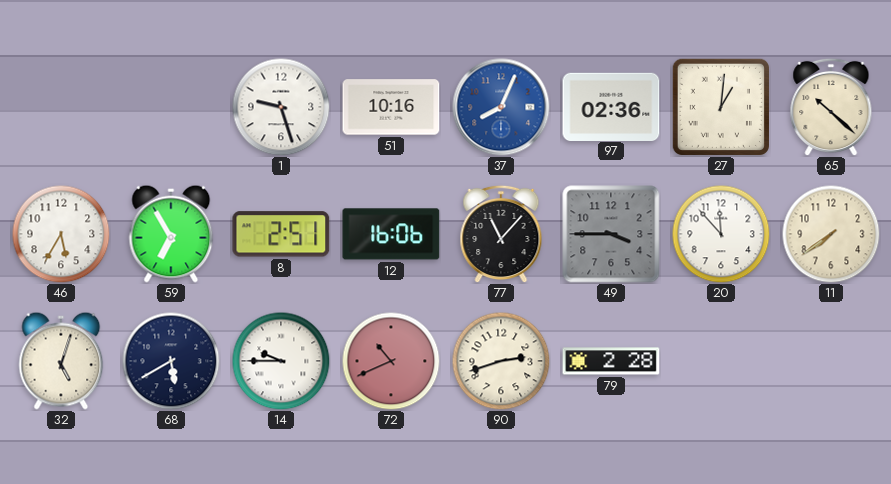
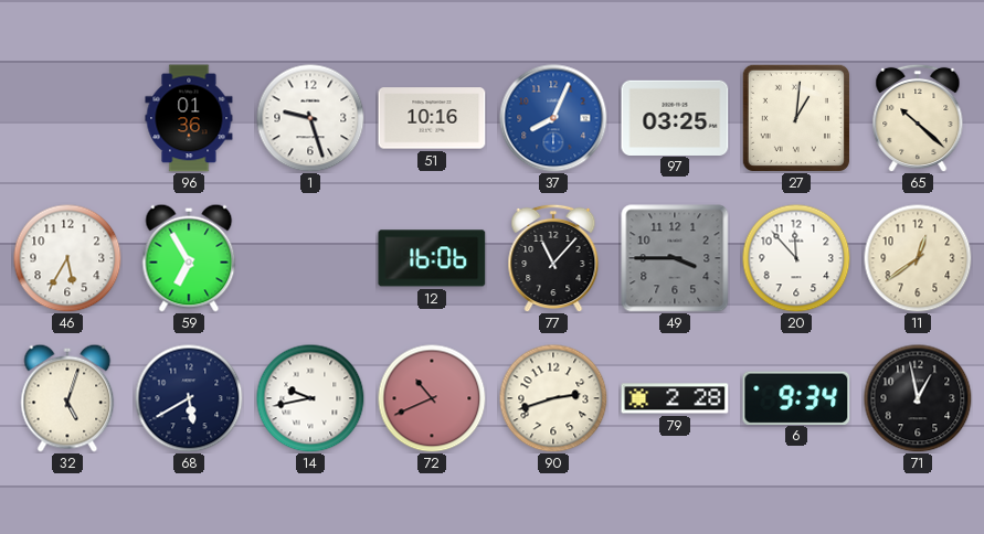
96: none -> 01:36 (189, 118)
97: 02:36 -> 03:25 (675, 117)
8: 2:51 -> none (281, 234)
11: 7:39 -> 12:39 (918, 258)
14: 9:45 -> 9:43 (310, 398)
6: none -> 9:34 (796, 397)
71: none -> 12:58 (918, 398)
